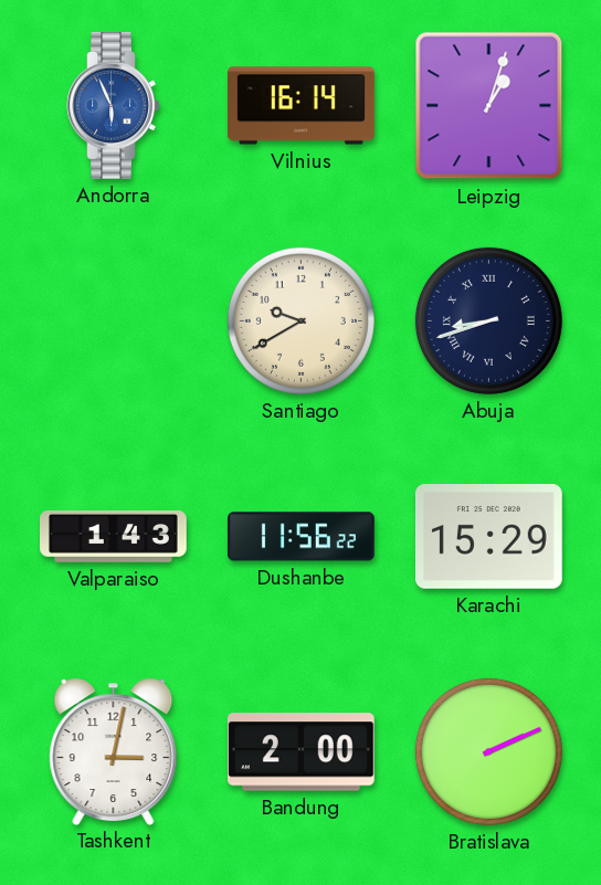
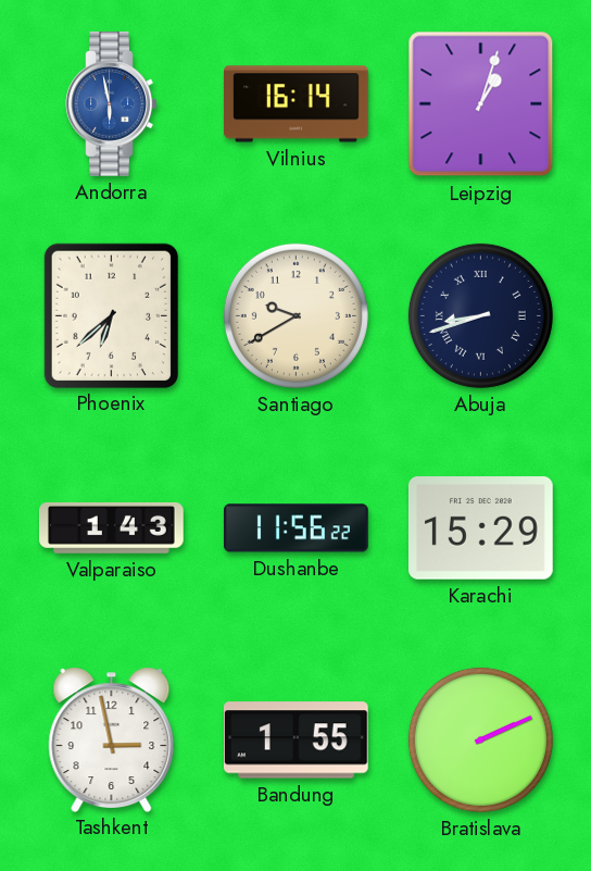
Andorra: 5:56 -> 5:58 (112, 104)
Phoenix: none -> 6:38 (111, 315)
Tashkent: 3:02 -> 2:58 (112, 739)
Bandung: 2:00 -> 1:55 (295, 741)
